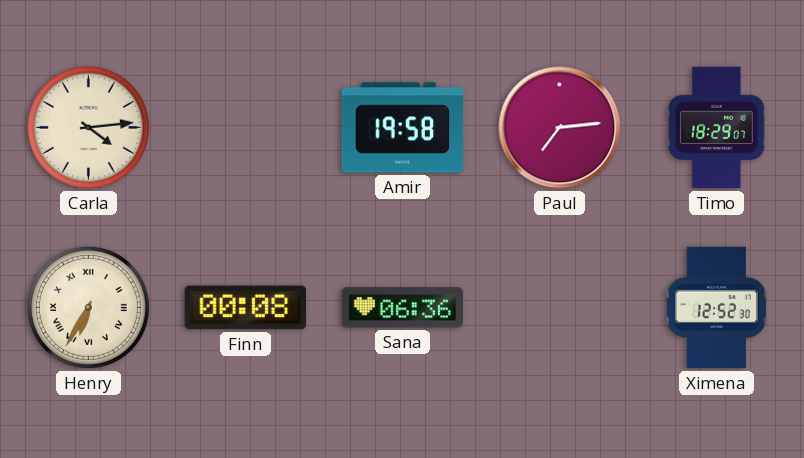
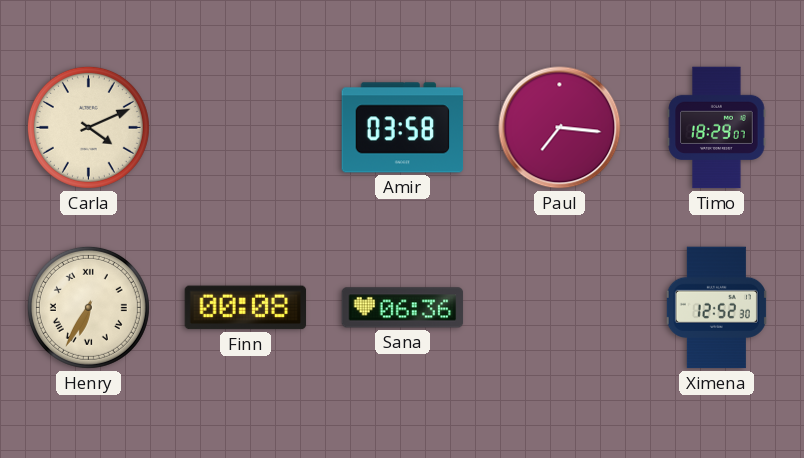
Carla: 4:14 -> 4:11 (88, 127)
Amir: 19:58 -> 03:58 (403, 128)
Paul: 7:14 -> 7:16 (560, 128)
